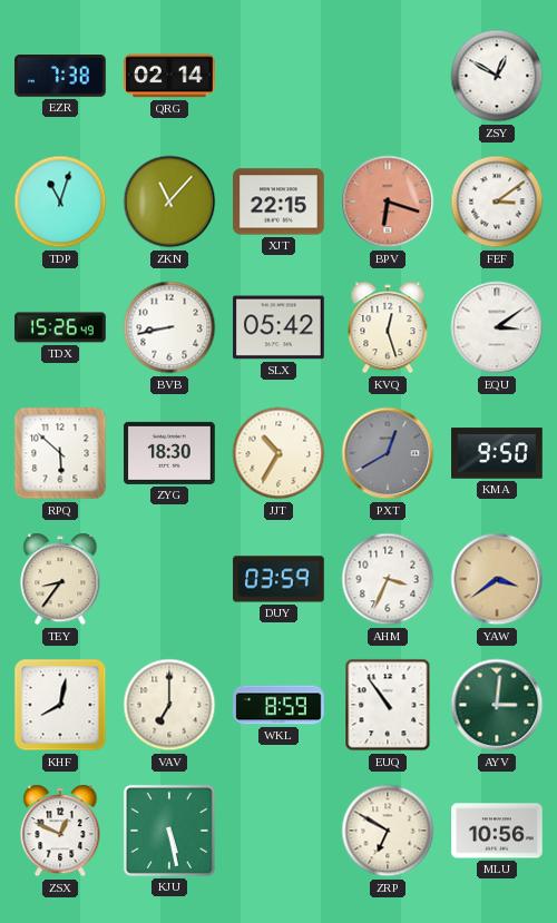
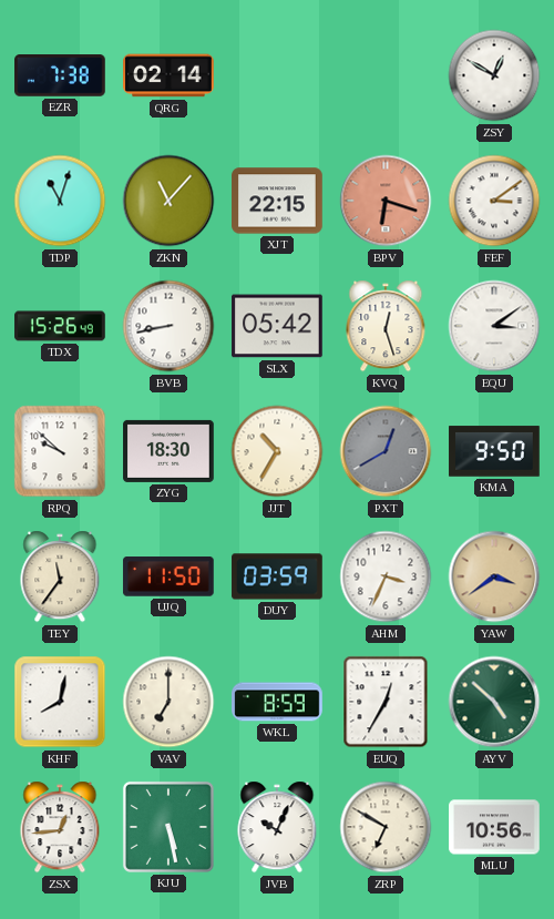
RPQ: 5:52 -> 9:52 (60, 451)
TEY: 8:36 -> 11:36 (60, 576)
UJQ: none -> 11:50 (168, 578)
EUQ: 10:54 -> 12:35 (386, 702)
AYV: 3:01 -> 4:52 (494, 702)
ZSX: 12:49 -> 12:44 (60, 827)
JVB: none -> 10:04 (277, 827)
